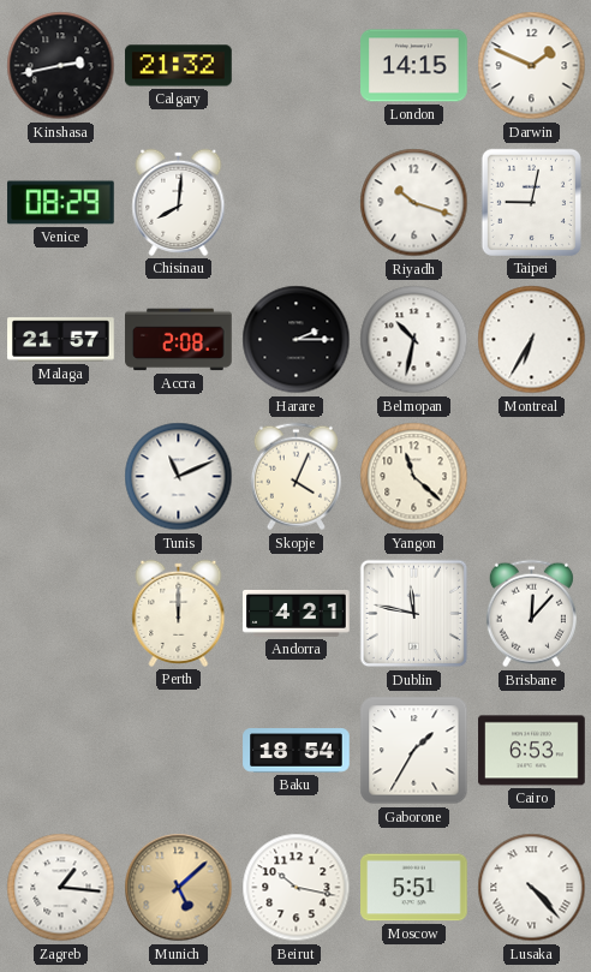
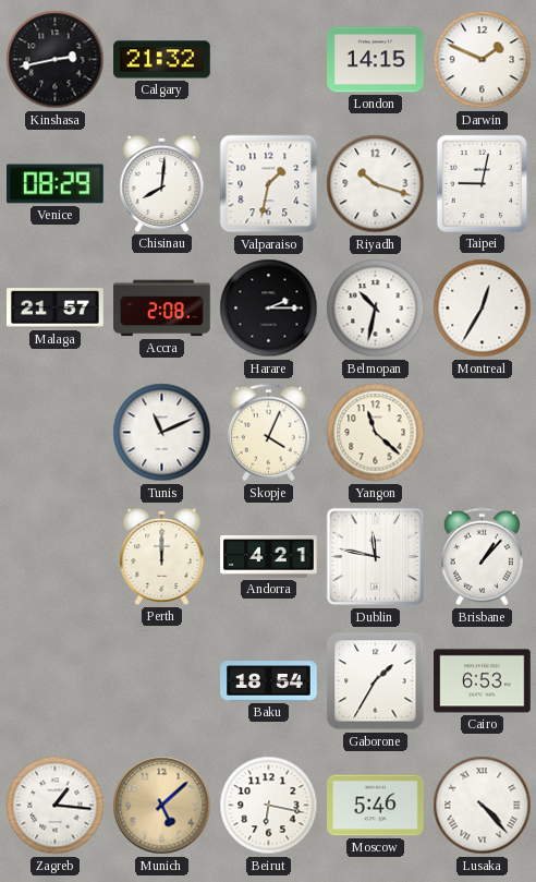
Valparaiso: none -> 1:32 (269, 184)
Montreal: 6:35 -> 12:35 (483, 309)
Brisbane: 12:07 -> 1:07 (482, 557)
Beirut: 10:17 -> 6:17 (269, 806)
Moscow: 5:51 -> 5:46 (376, 806)
